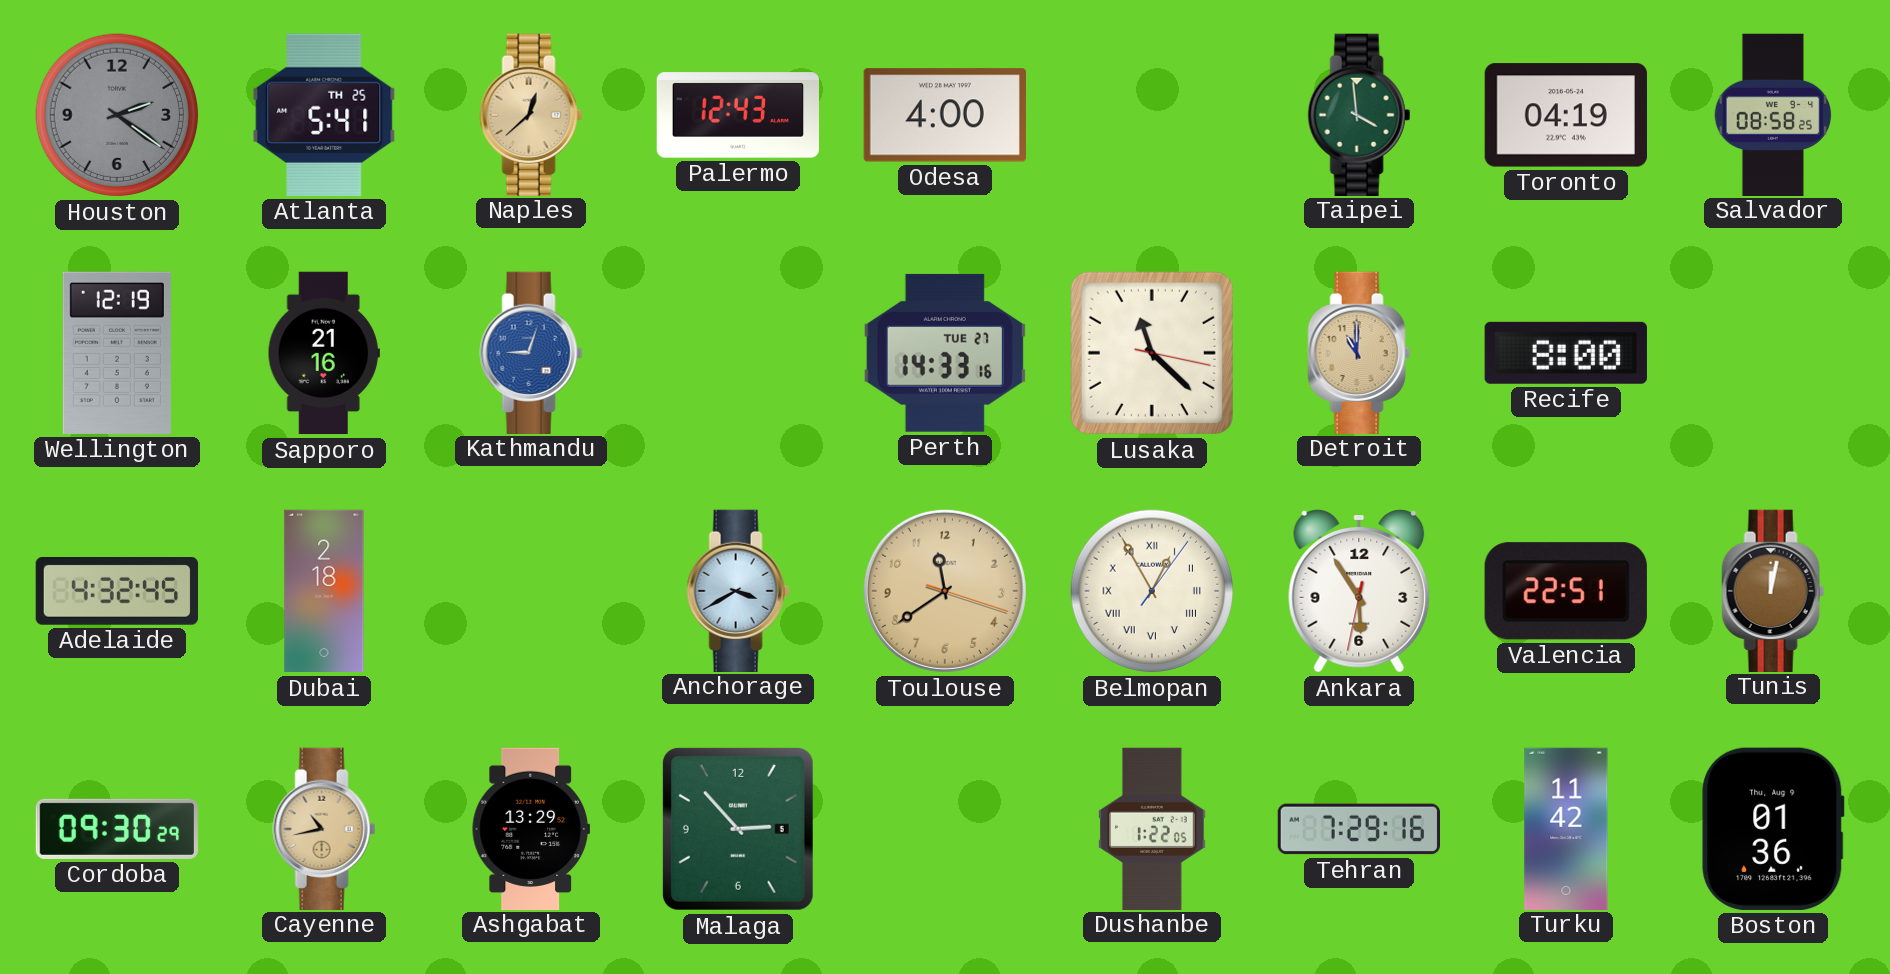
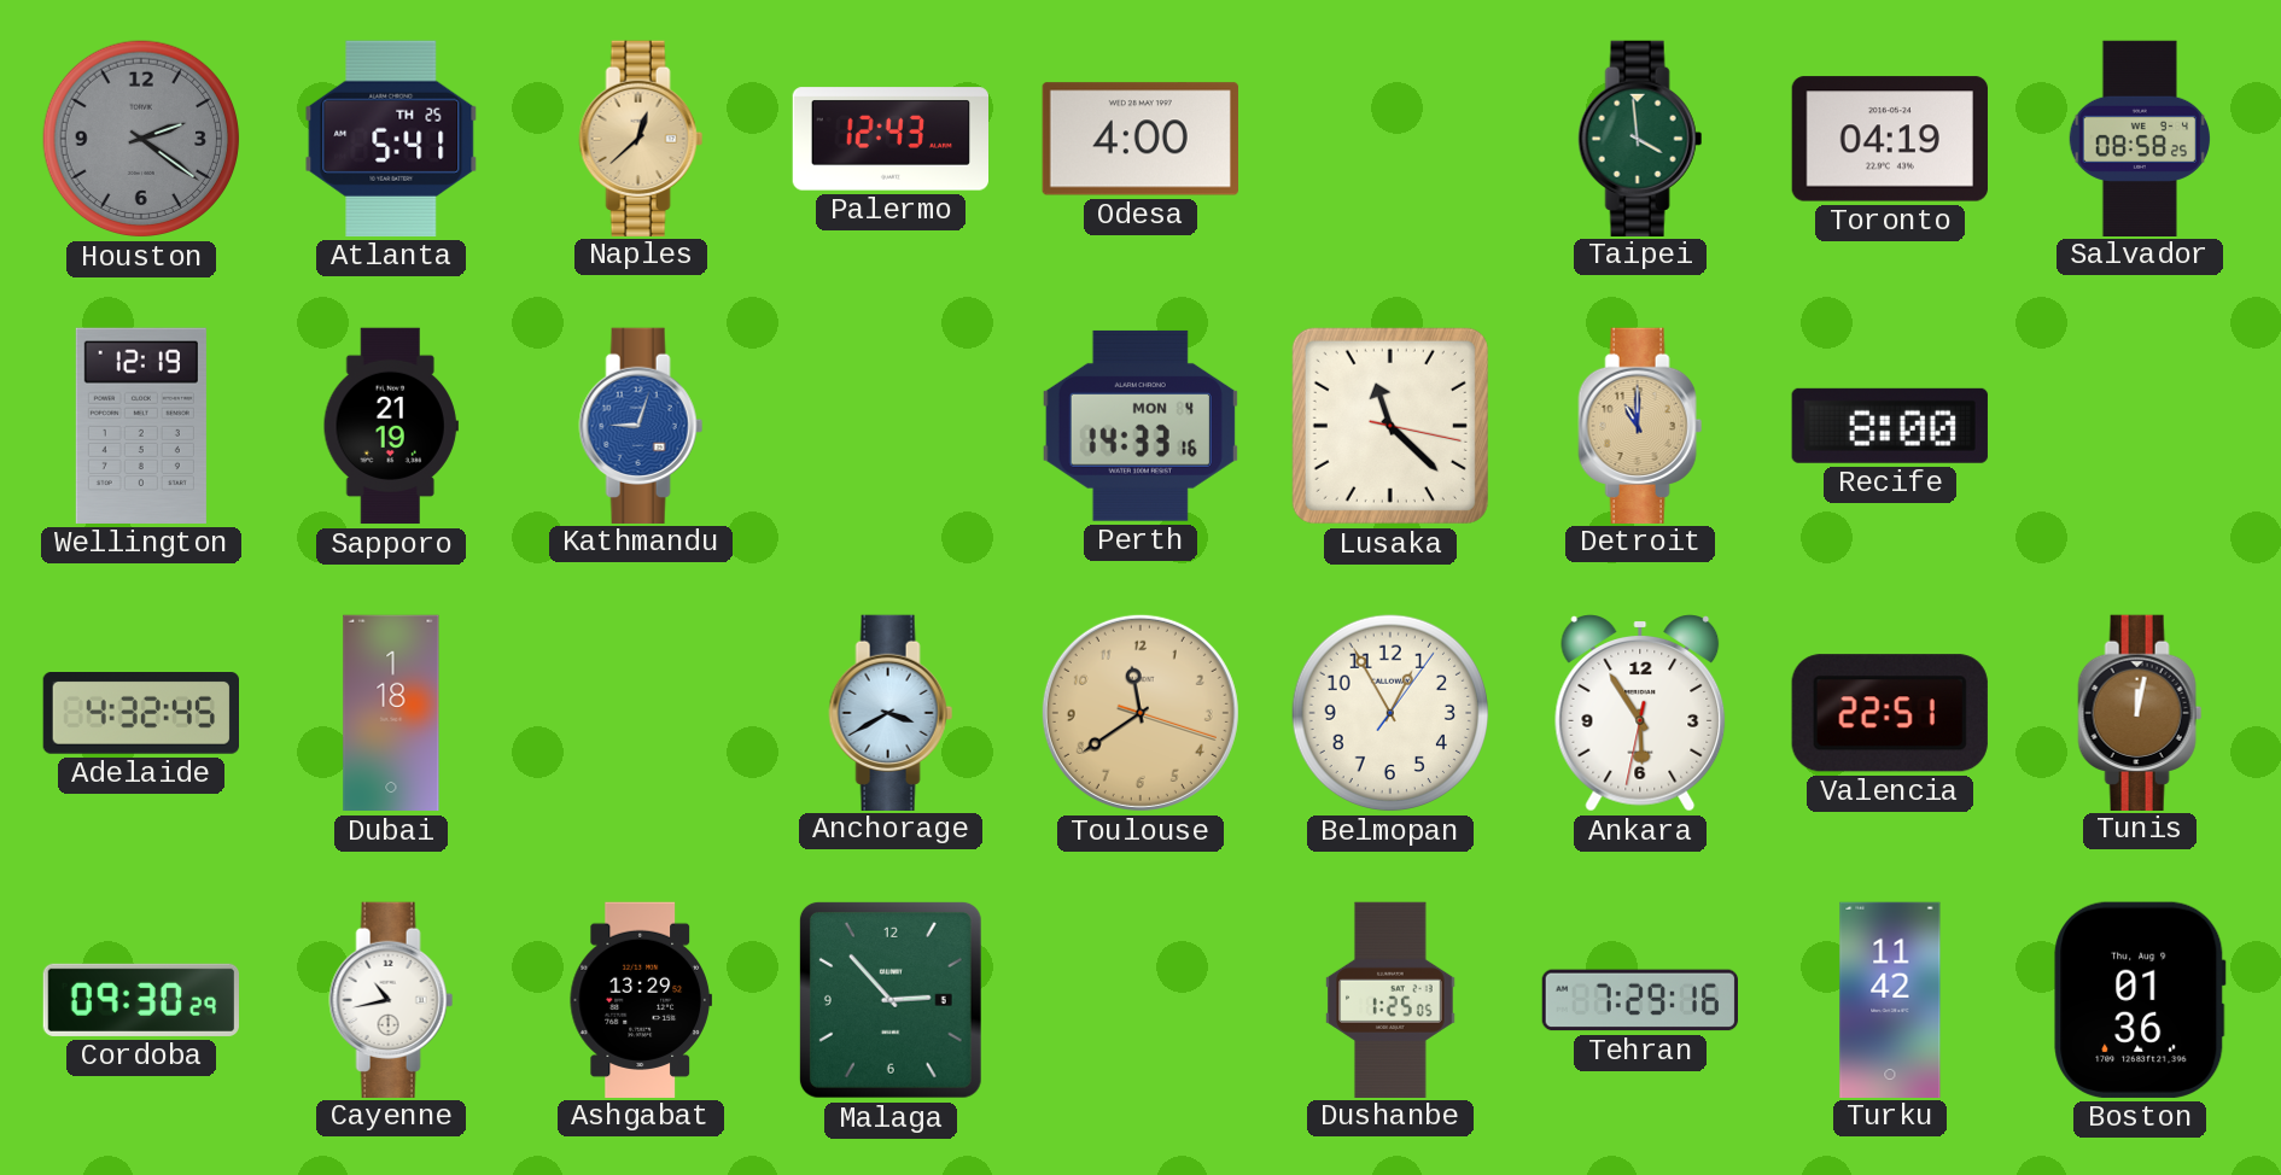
Sapporo: 21:16 -> 21:19 (391, 426)
Perth date: TUE 27 -> MON 4 (1140, 426)
Dubai: 2:18 -> 1:18 (391, 713)
Belmopan numerals: Roman -> Arabic (1390, 713)
Cayenne dial: champagne -> white (391, 999)
Dushanbe: 1:22 -> 1:25 (1390, 999)
